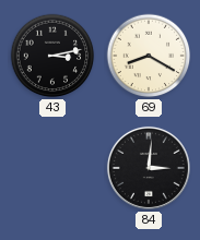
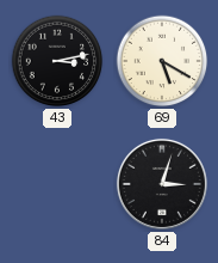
69: 8:20 -> 5:20 (162, 61)
84: 3:01 -> 3:03 (162, 184)
